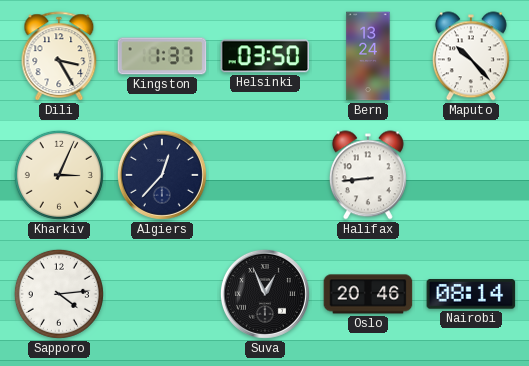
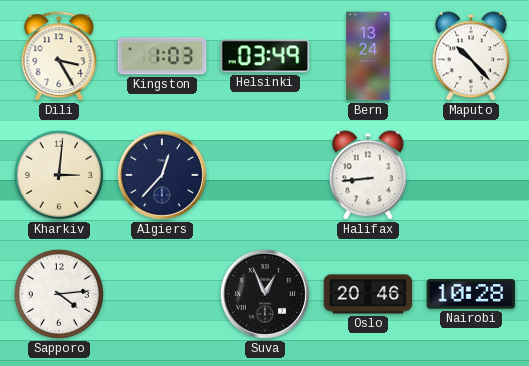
Kingston: 1:37 -> 1:03 (162, 56)
Helsinki: 03:50 -> 03:49 (265, 56)
Kharkiv: 3:04 -> 3:01 (59, 175)
Nairobi: 08:14 -> 10:28 (471, 294)
